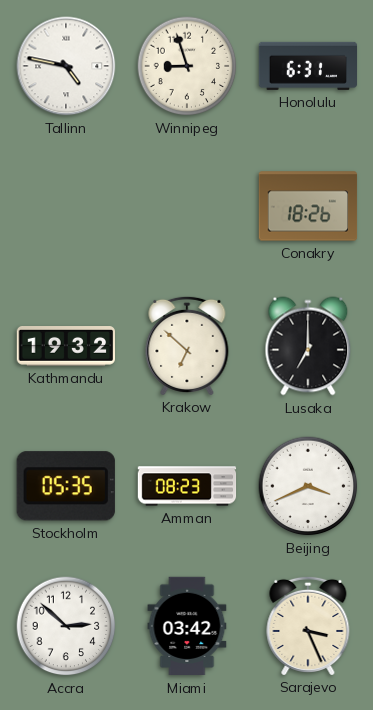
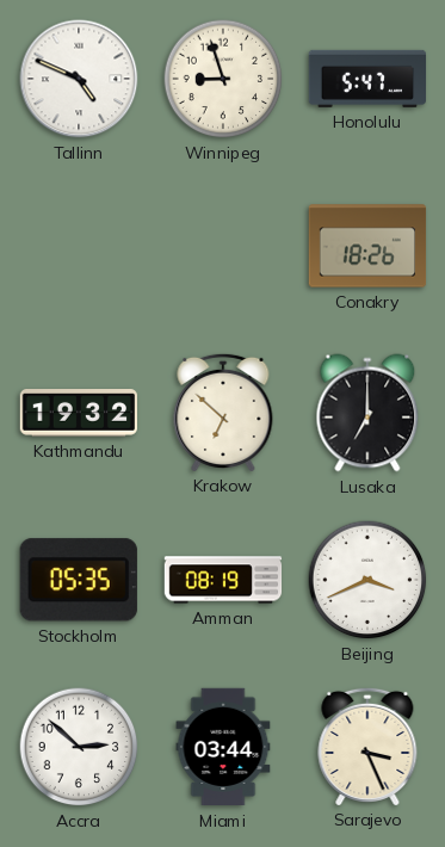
Tallinn: 4:47 -> 4:49 (79, 79)
Honolulu: 6:31 -> 5:47 (367, 79)
Amman: 08:23 -> 08:19 (223, 580)
Miami: 03:42 -> 03:44 (223, 747)
